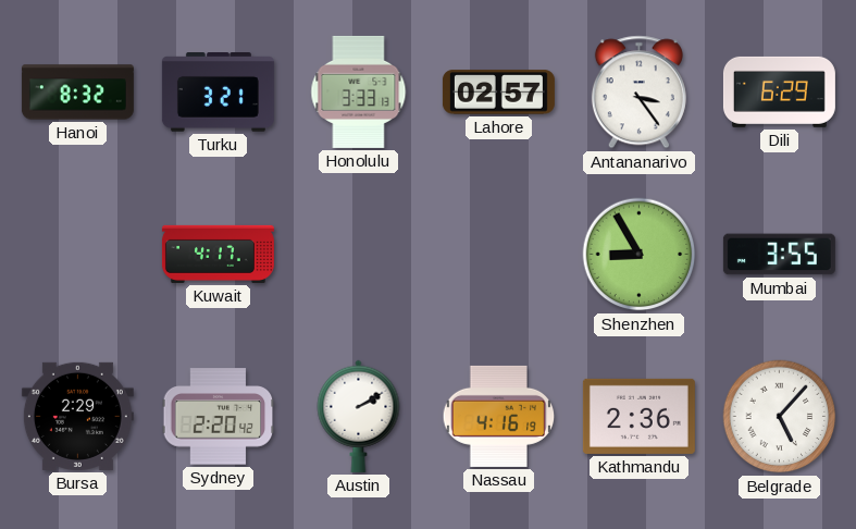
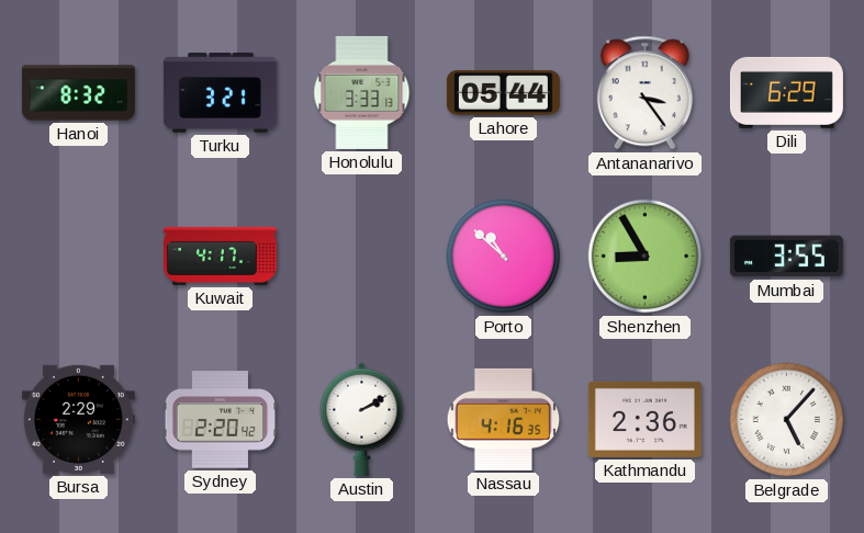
Lahore: 02:57 -> 05:44 (503, 93)
Porto: none -> 10:52 (504, 257)
Nassau: 4:16:19 -> 4:16:35 (504, 419)
